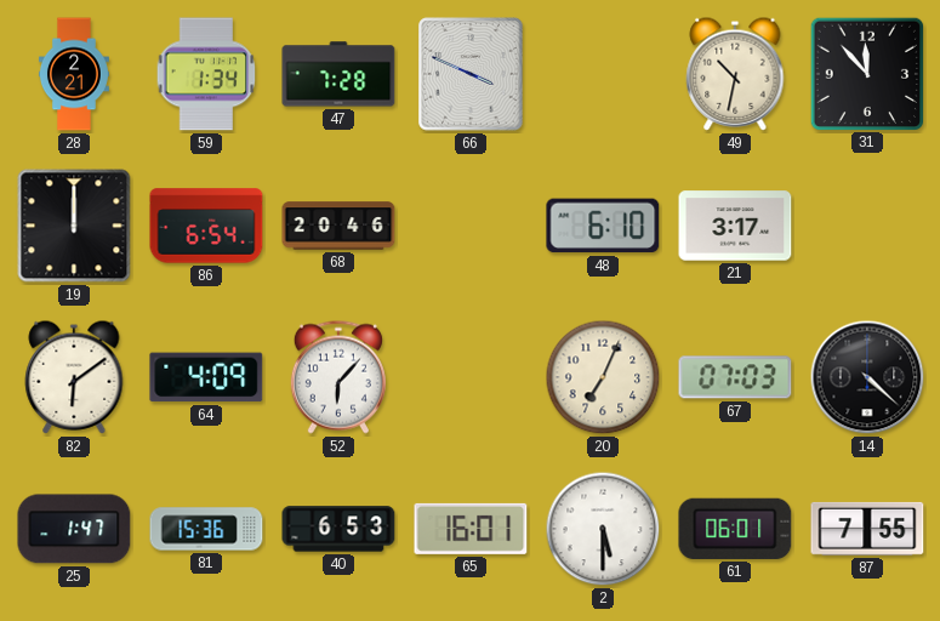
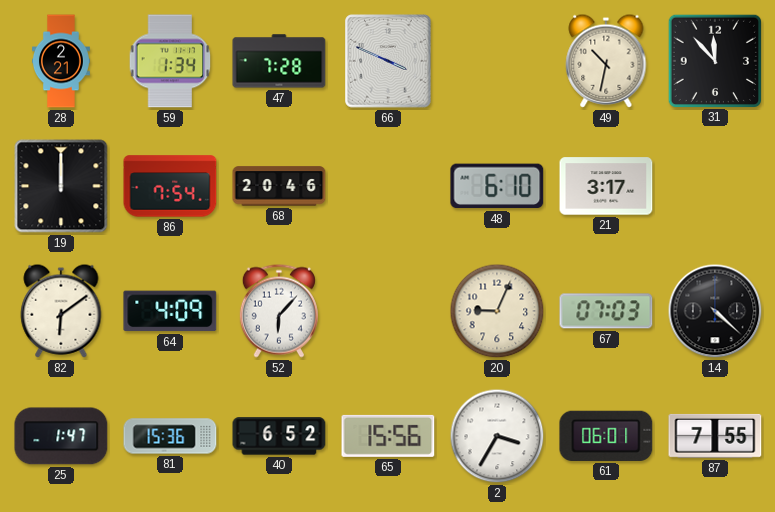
86: 6:54 -> 7:54 (170, 186)
20: 7:04 -> 9:04 (497, 311)
40: 6:53 -> 6:52 (279, 436)
65: 16:01 -> 15:56 (388, 436)
2: 5:30 -> 3:35 (497, 436)
